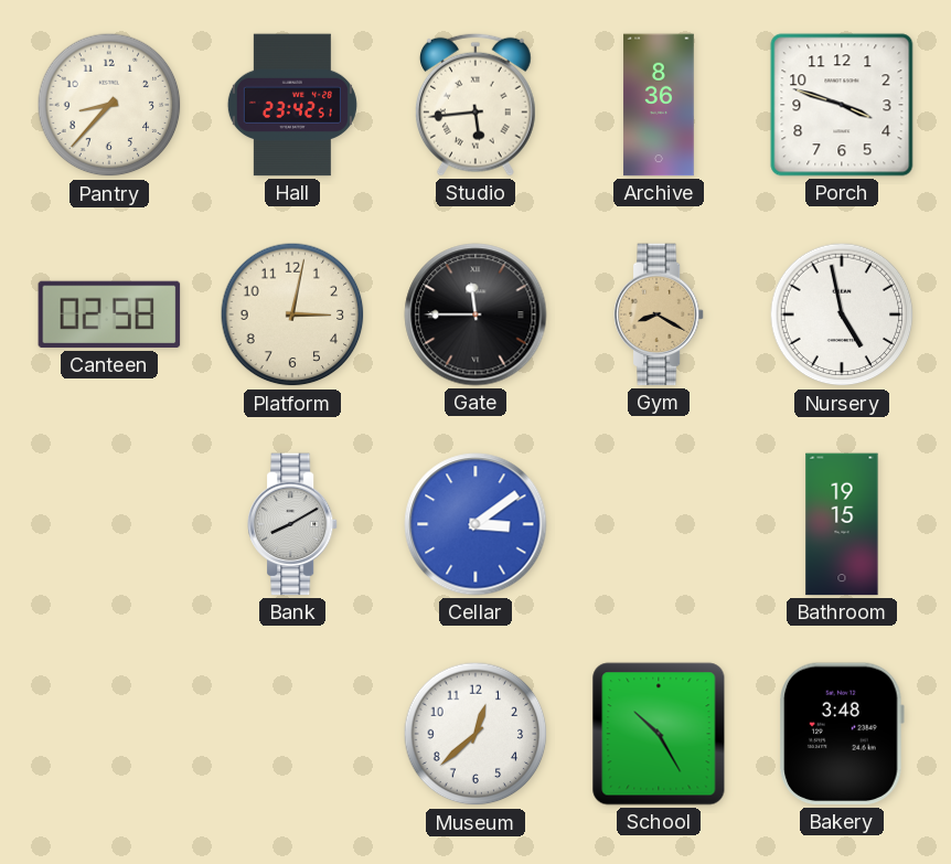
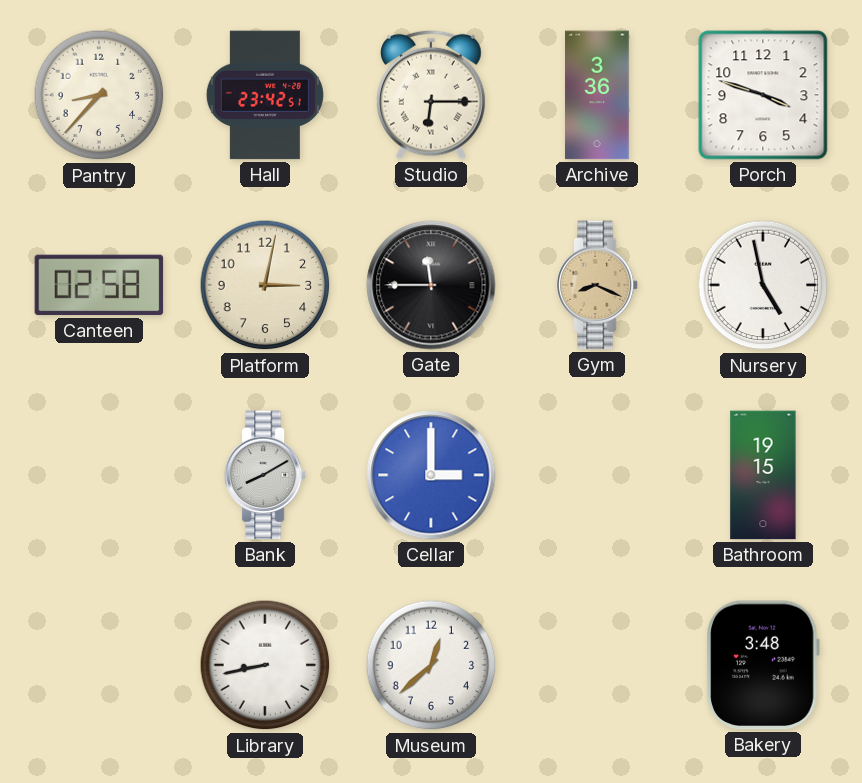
Studio: 5:44 -> 6:15 (431, 95)
Archive: 8:36 -> 3:36 (597, 95)
Gym: 8:20 -> 8:19 (597, 285)
Cellar: 3:09 -> 3:00 (431, 475)
Library: none -> 8:43 (265, 665)
School: 10:25 -> none (659, 734)
